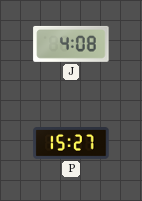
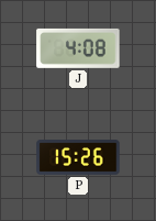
P: 15:27 -> 15:26 (78, 158)
